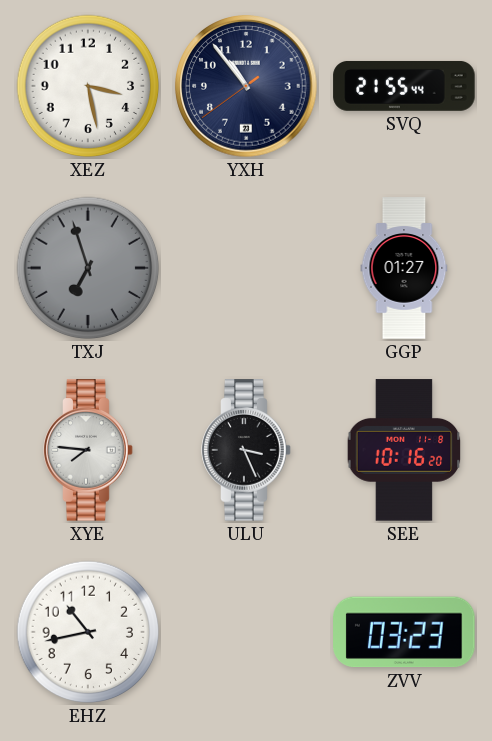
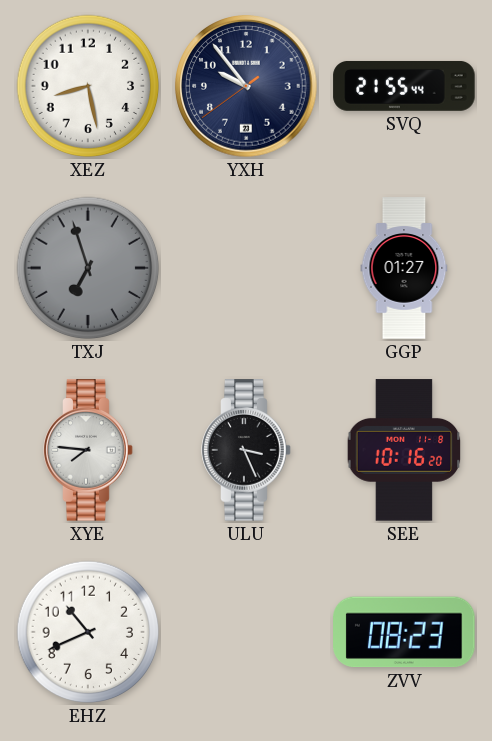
XEZ: 3:28 -> 8:28 (88, 86)
YXH: 10:53 -> 9:53 (246, 86)
EHZ: 10:43 -> 10:41 (88, 632)
ZVV: 03:23 -> 08:23 (404, 632)
